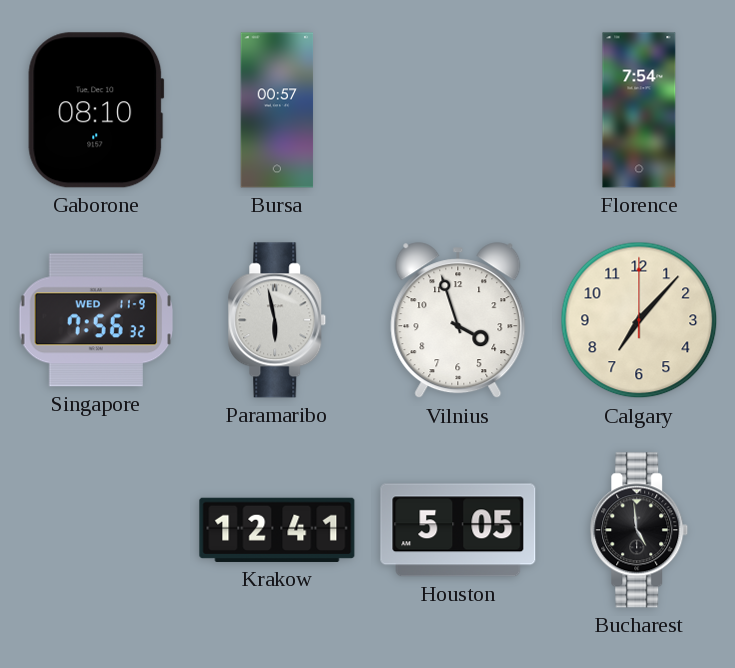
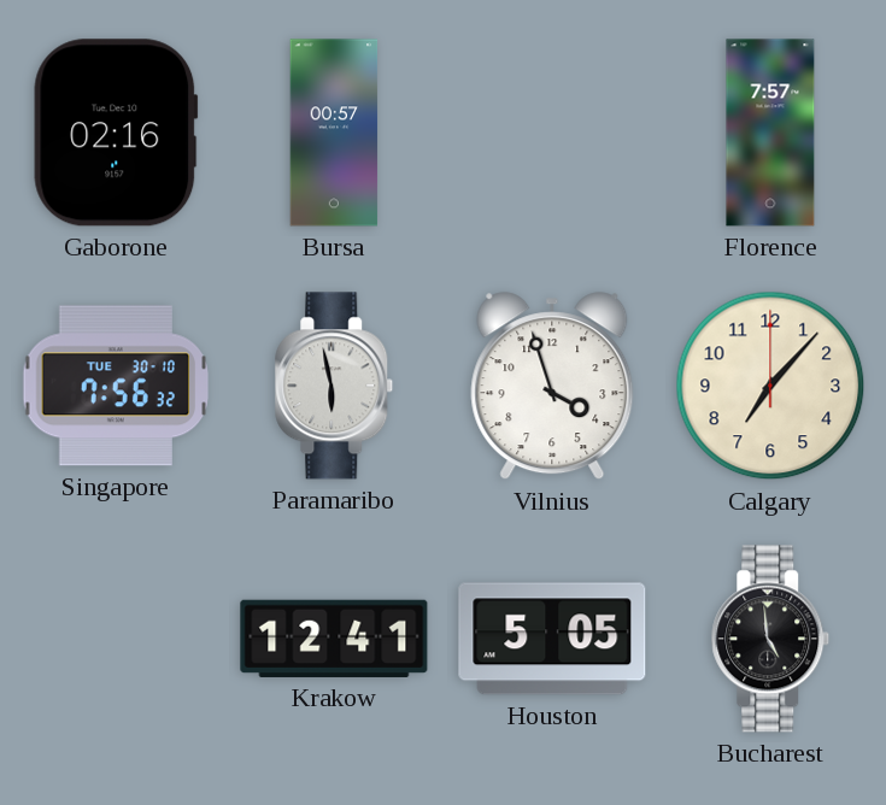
Gaborone: 08:10 -> 02:16 (116, 133)
Florence: 7:54 -> 7:57 (770, 133)
Singapore date: WED 11-9 -> TUE 30-10 (116, 386)
